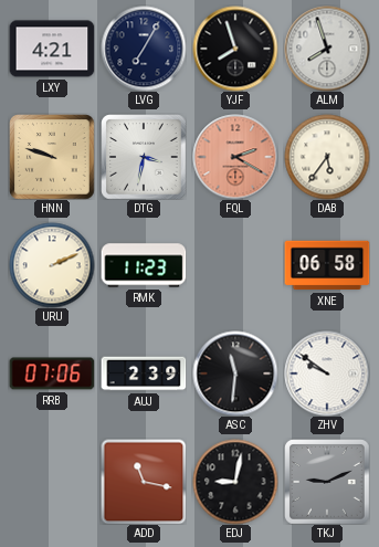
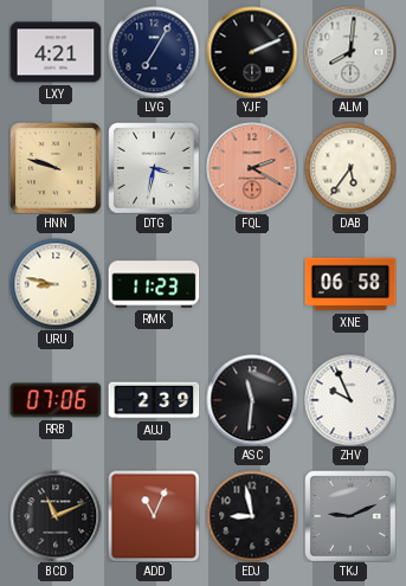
YJF: 7:57 -> 2:11 (252, 52)
ALM: 7:57 -> 8:01 (350, 52)
URU: 2:11 -> 8:47 (56, 284)
ZHV: 9:51 -> 9:56 (350, 400)
BCD: none -> 11:11 (56, 516)
ADD: 11:17 -> 11:04 (154, 516)
EDJ: 9:02 -> 8:58 (252, 516)
